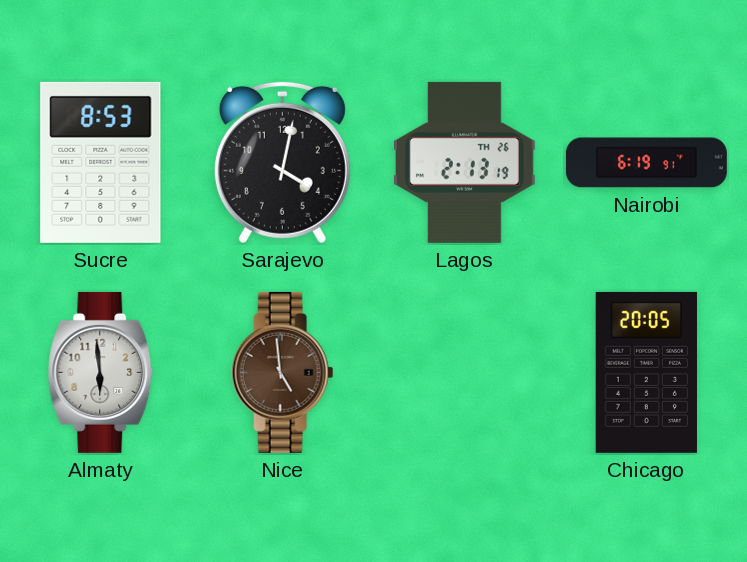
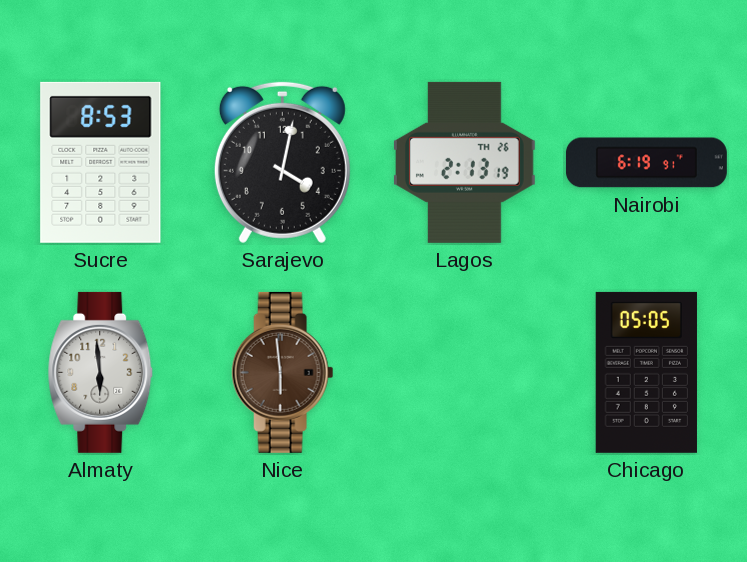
Nice: 4:59 -> 5:59 (283, 372)
Chicago: 20:05 -> 05:05 (646, 372)
